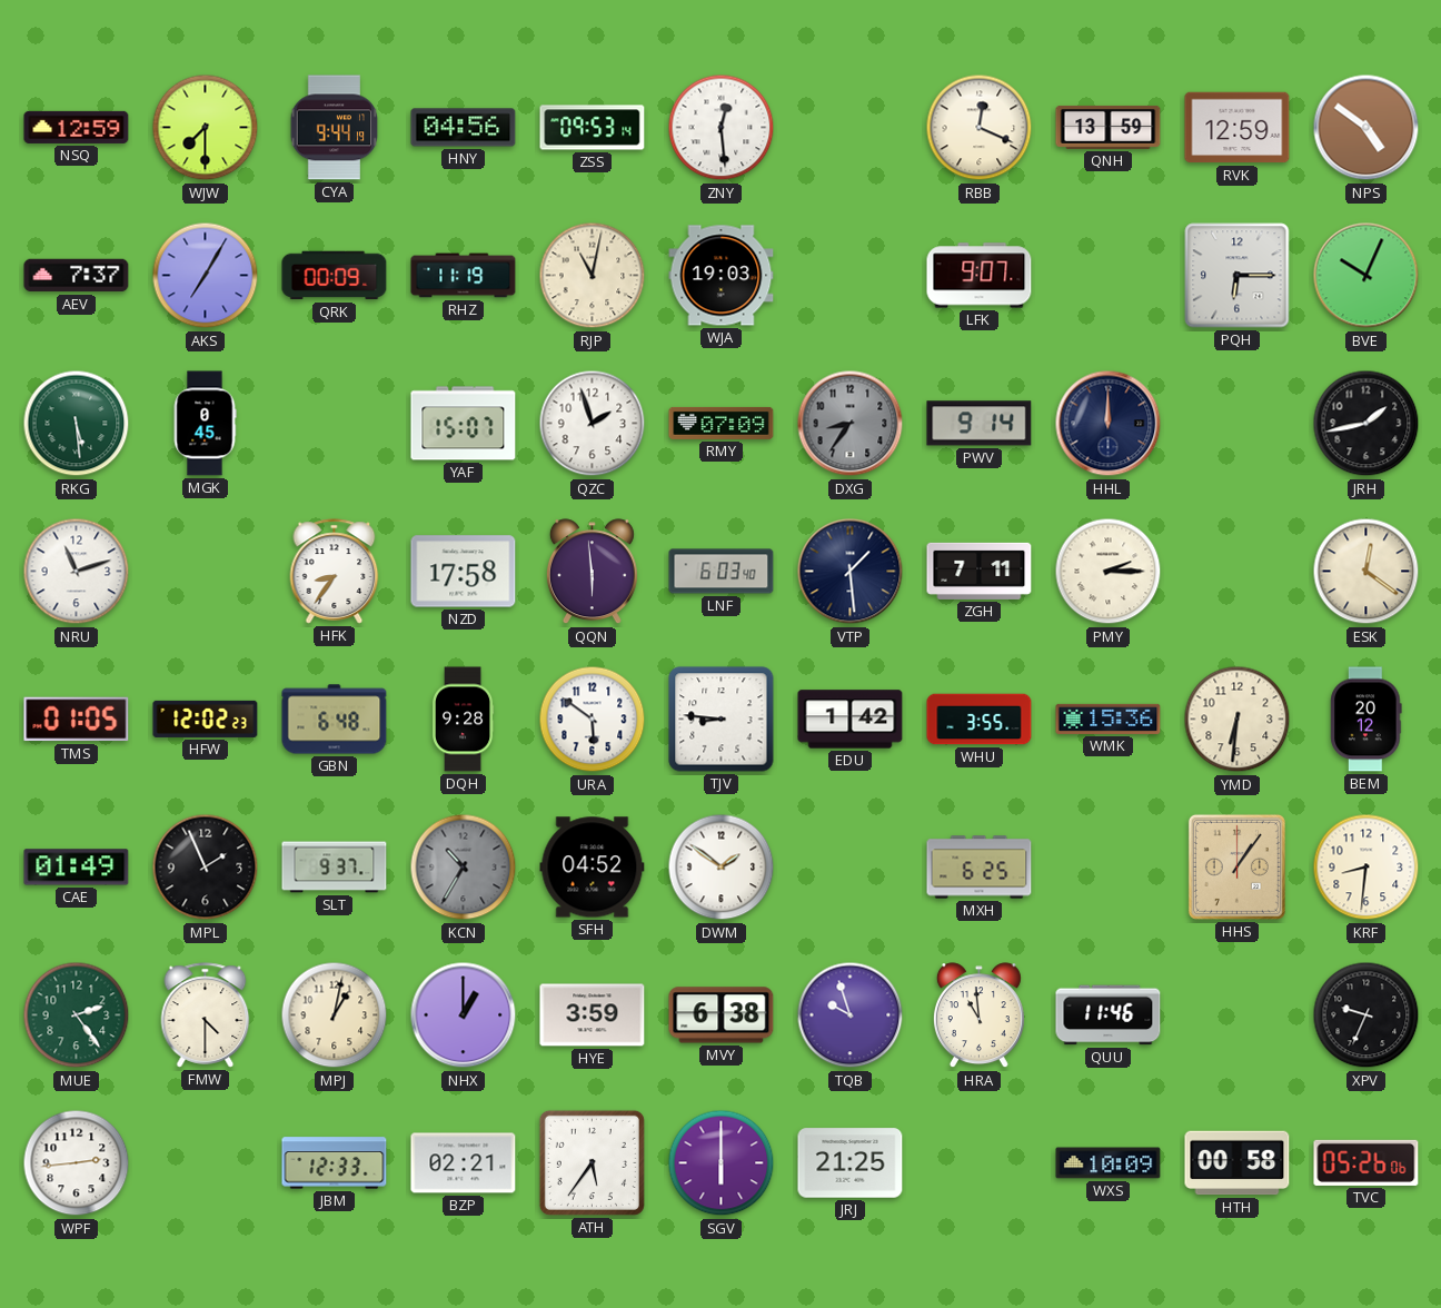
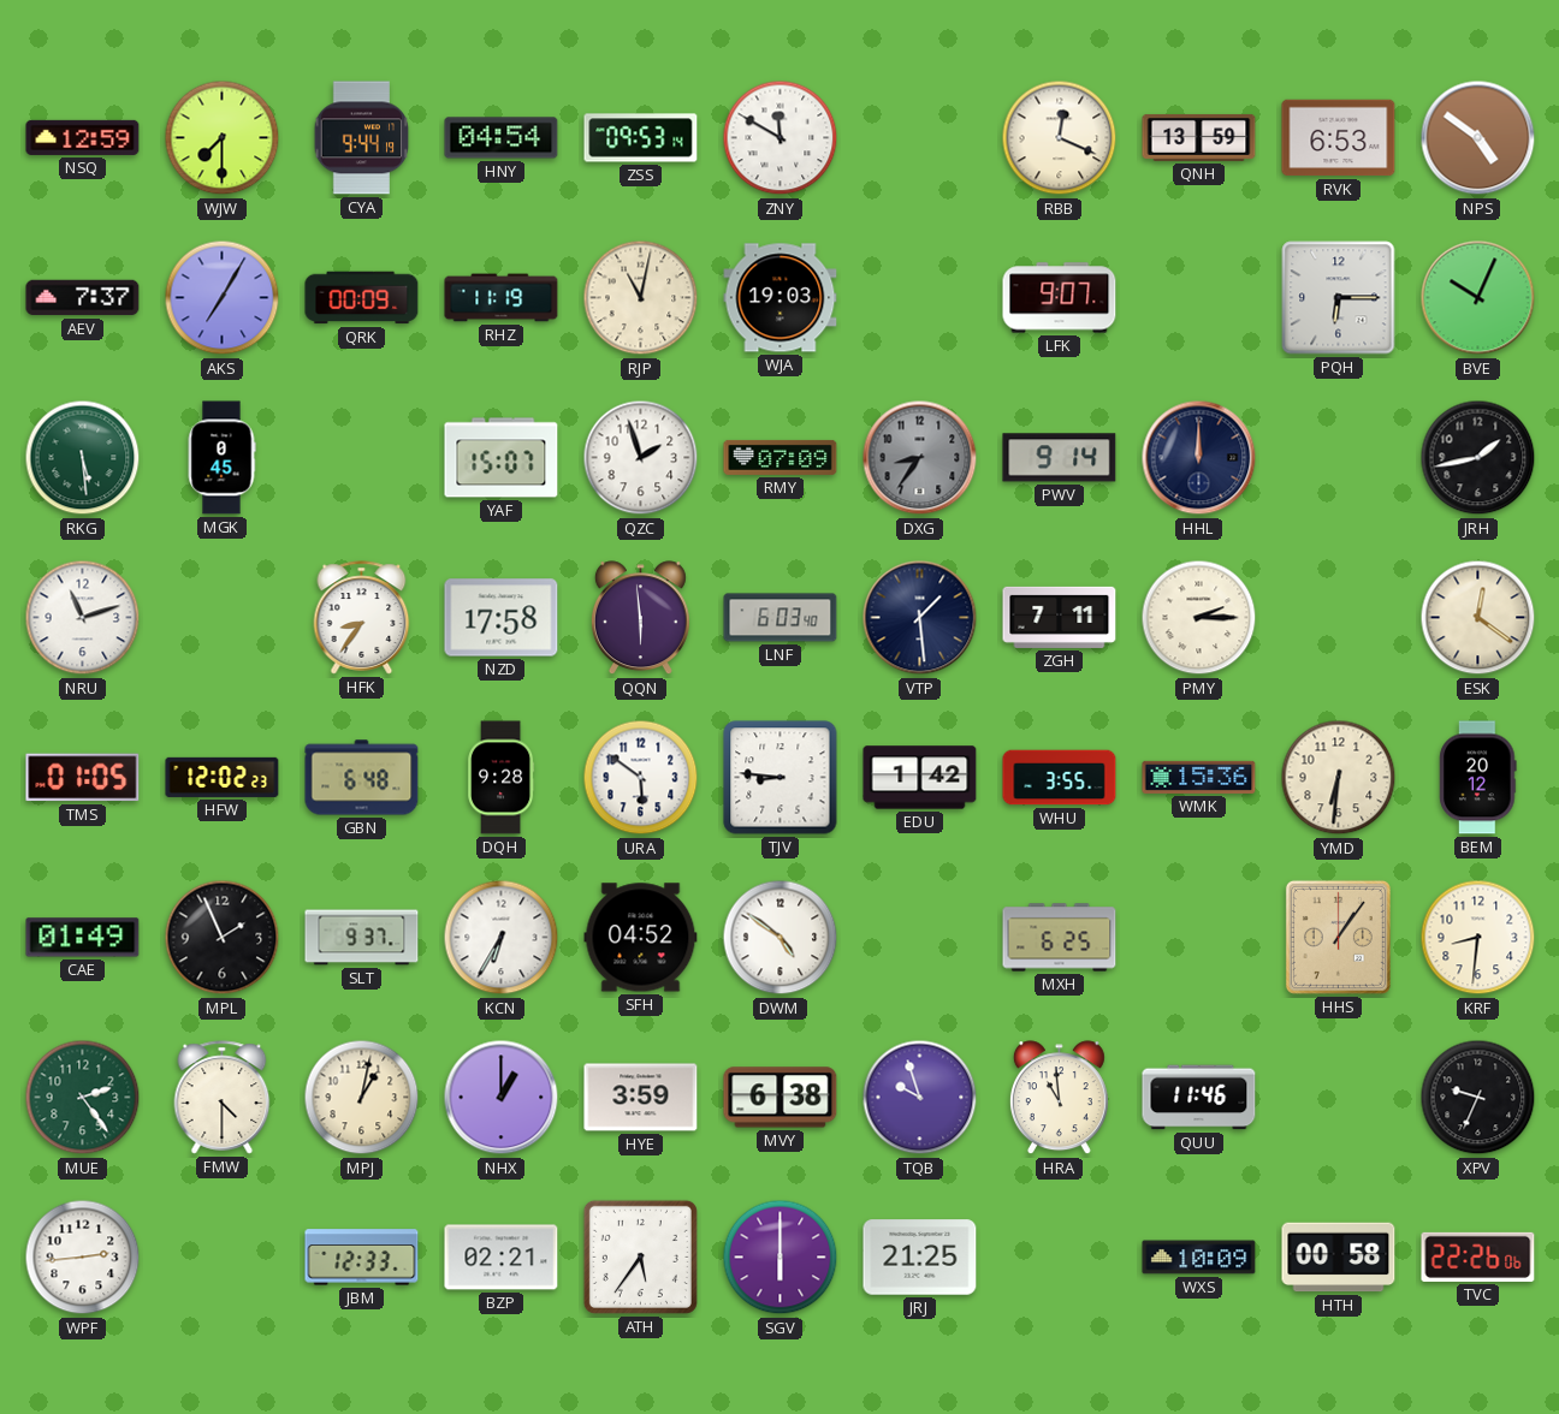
HNY: 04:56 -> 04:54 (502, 138)
ZNY: 12:29 -> 11:50 (781, 138)
RVK: 12:59 -> 6:53 (1339, 138)
KCN: 10:35 -> 6:35 (502, 938)
KCN dial: grey -> white (502, 938)
DWM: 1:51 -> 4:51 (781, 938)
TVC: 05:26 -> 22:26 (1478, 1256)
